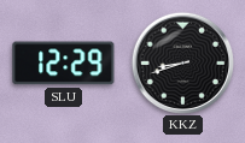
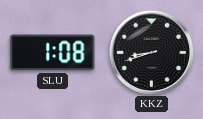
SLU: 12:29 -> 1:08 (53, 53)
